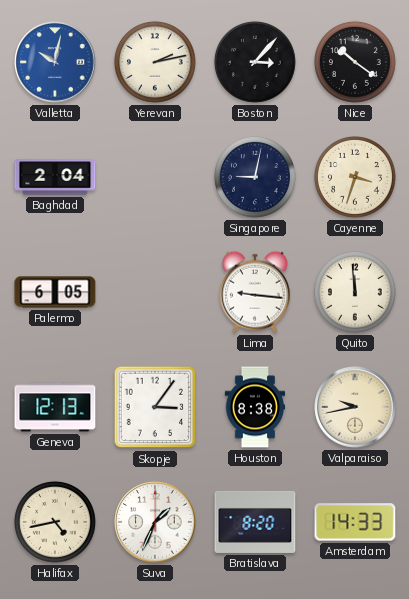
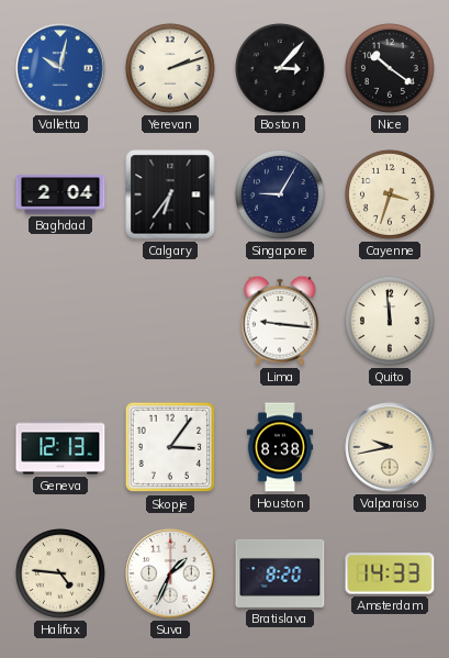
Yerevan: 2:13 -> 2:12 (170, 68)
Calgary: none -> 6:36 (170, 194)
Singapore: 9:02 -> 9:05 (280, 194)
Palermo: 6:05 -> none (55, 292)
Halifax: 4:43 -> 4:46 (60, 573)
